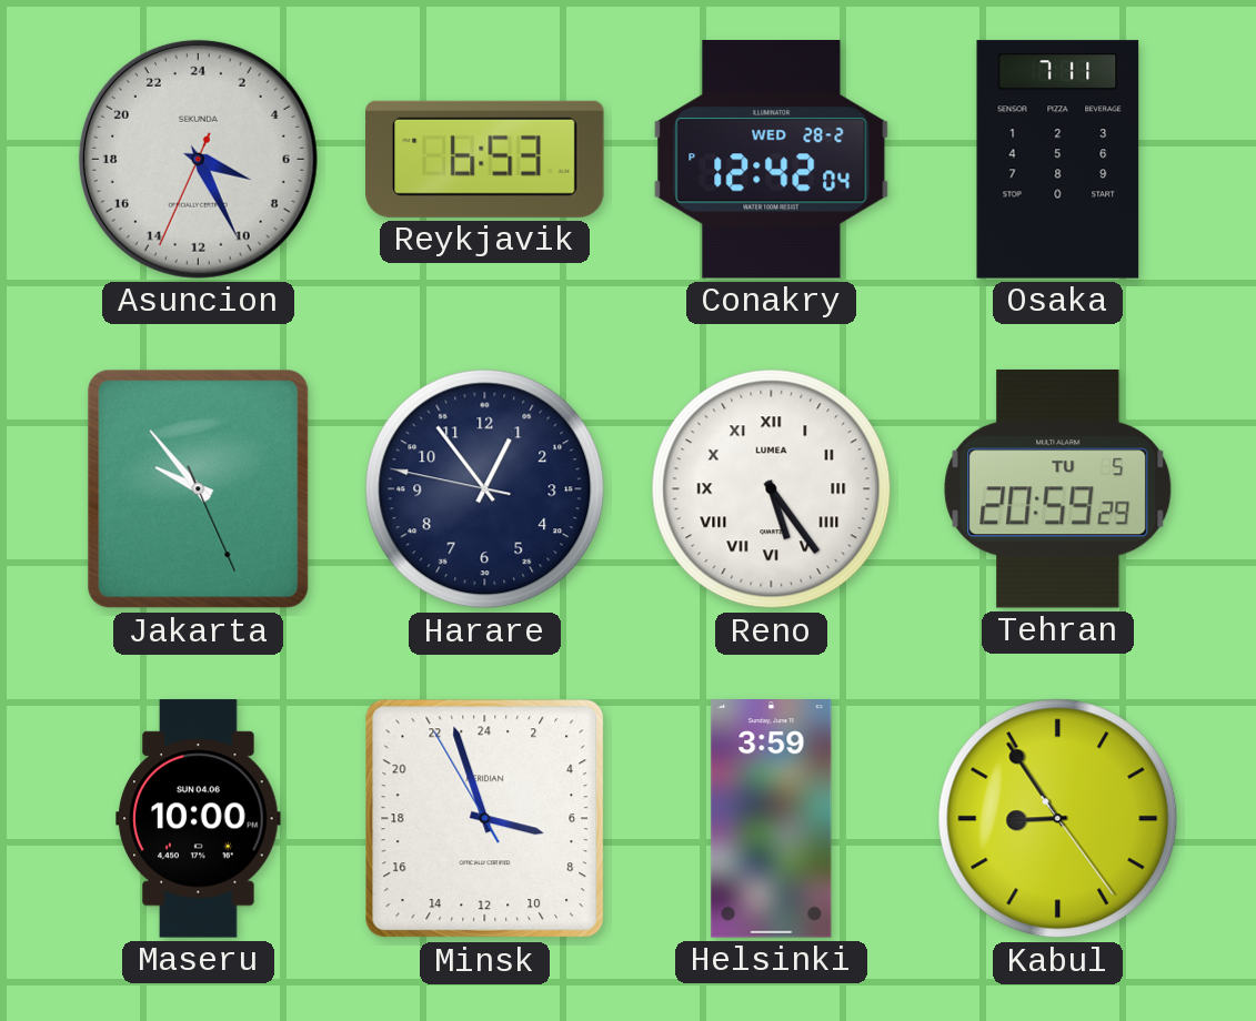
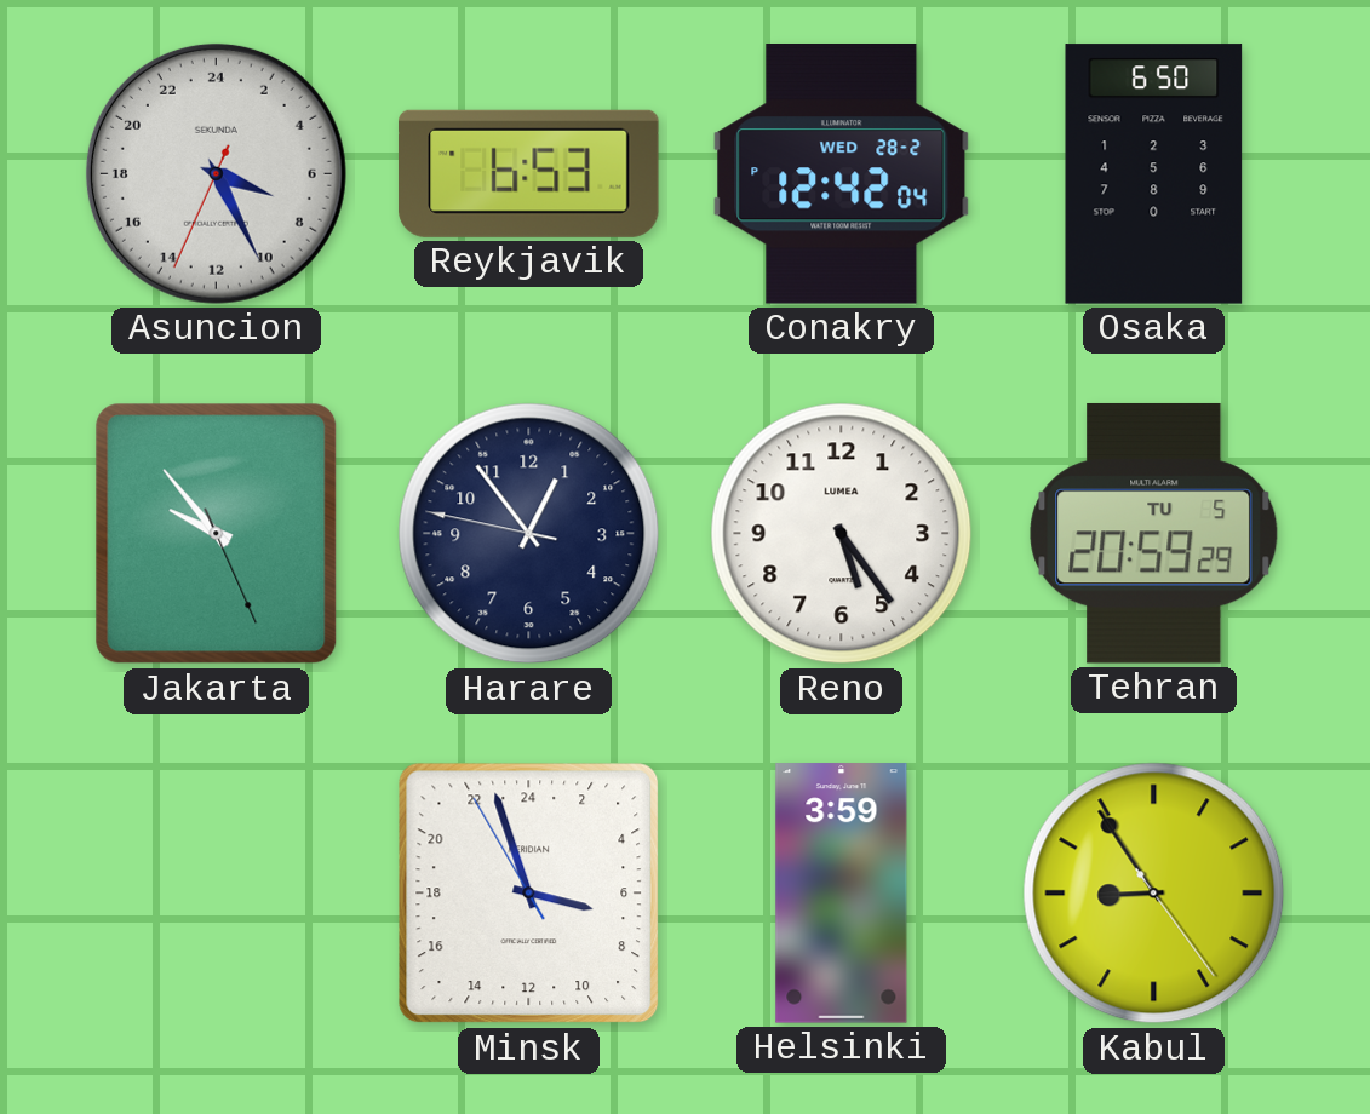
Osaka: 7:11 -> 6:50 (1154, 174)
Reno numerals: Roman -> Arabic (842, 534)
Maseru: 10:00 -> none (199, 819)
